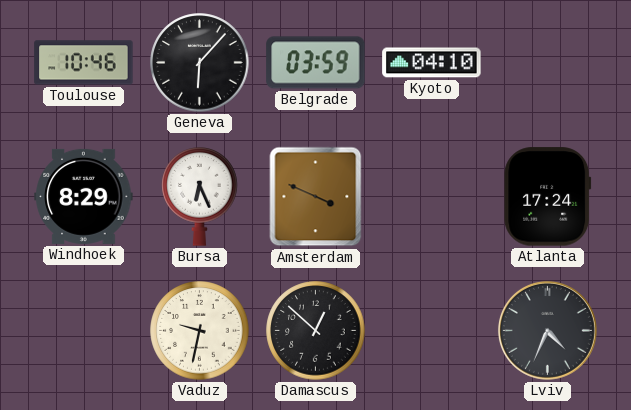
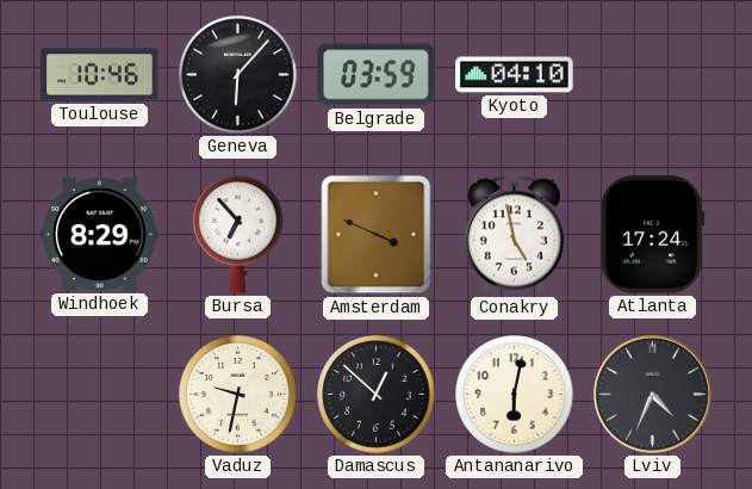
Bursa: 6:26 -> 6:53 (238, 235)
Conakry: none -> 4:58 (515, 235)
Antananarivo: none -> 6:02 (515, 395)
